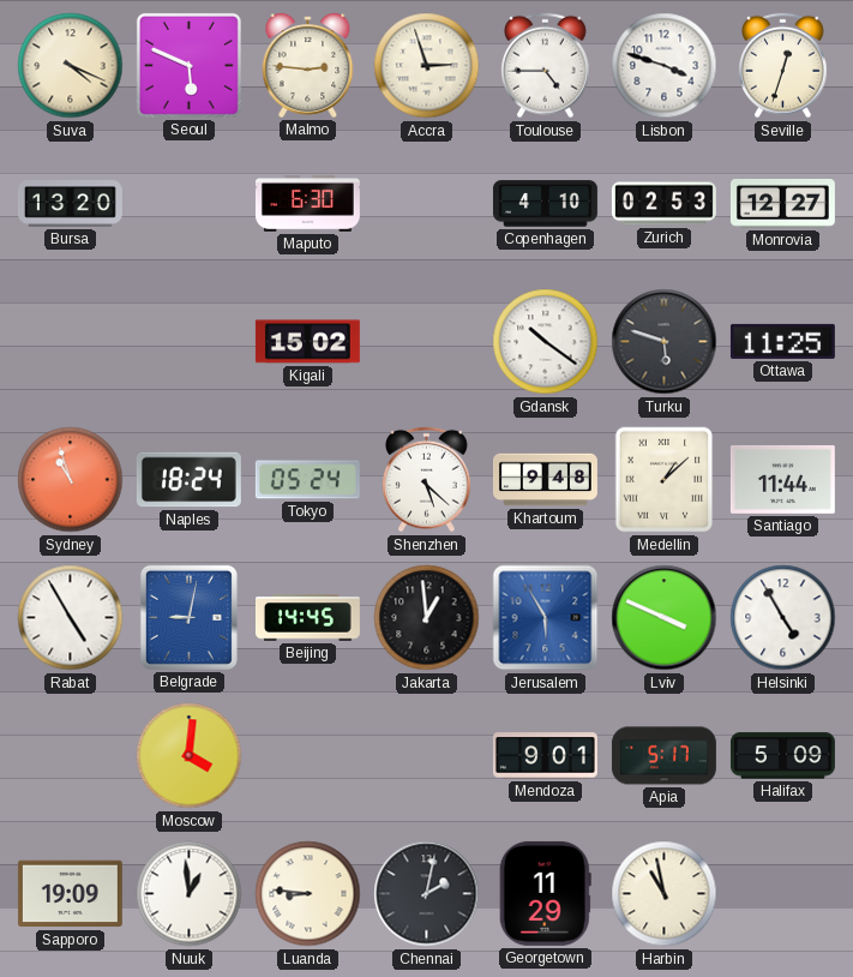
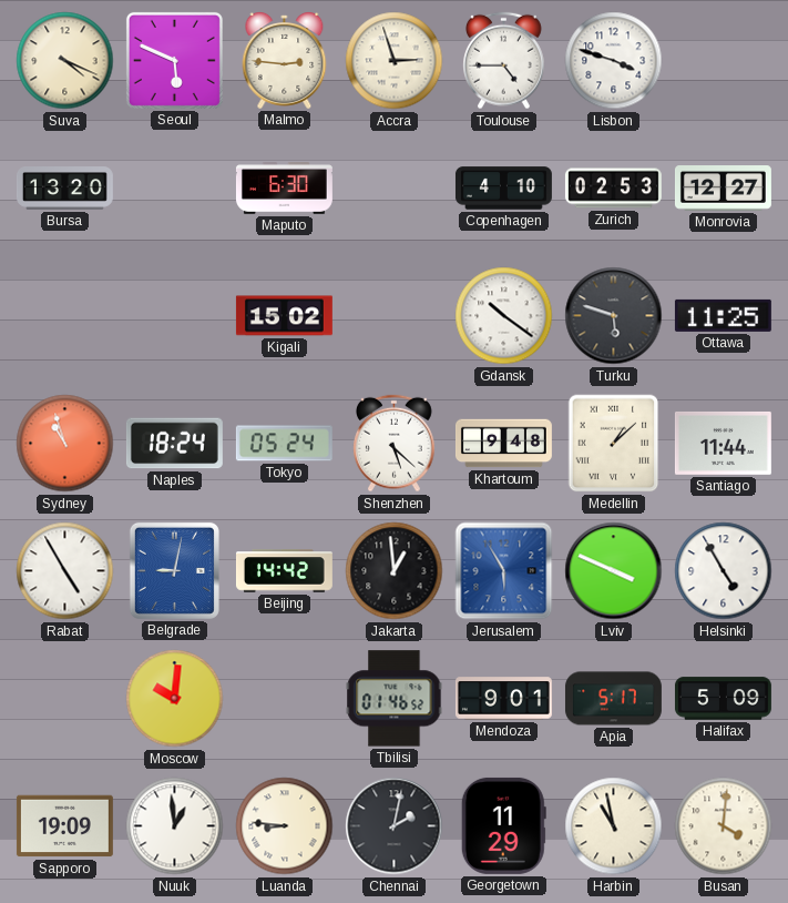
Seville: 12:33 -> none (783, 66)
Beijing: 14:45 -> 14:42 (284, 571)
Moscow: 4:01 -> 10:01 (175, 699)
Tbilisi: none -> 01:46 (395, 699)
Busan: none -> 4:01 (724, 826)
